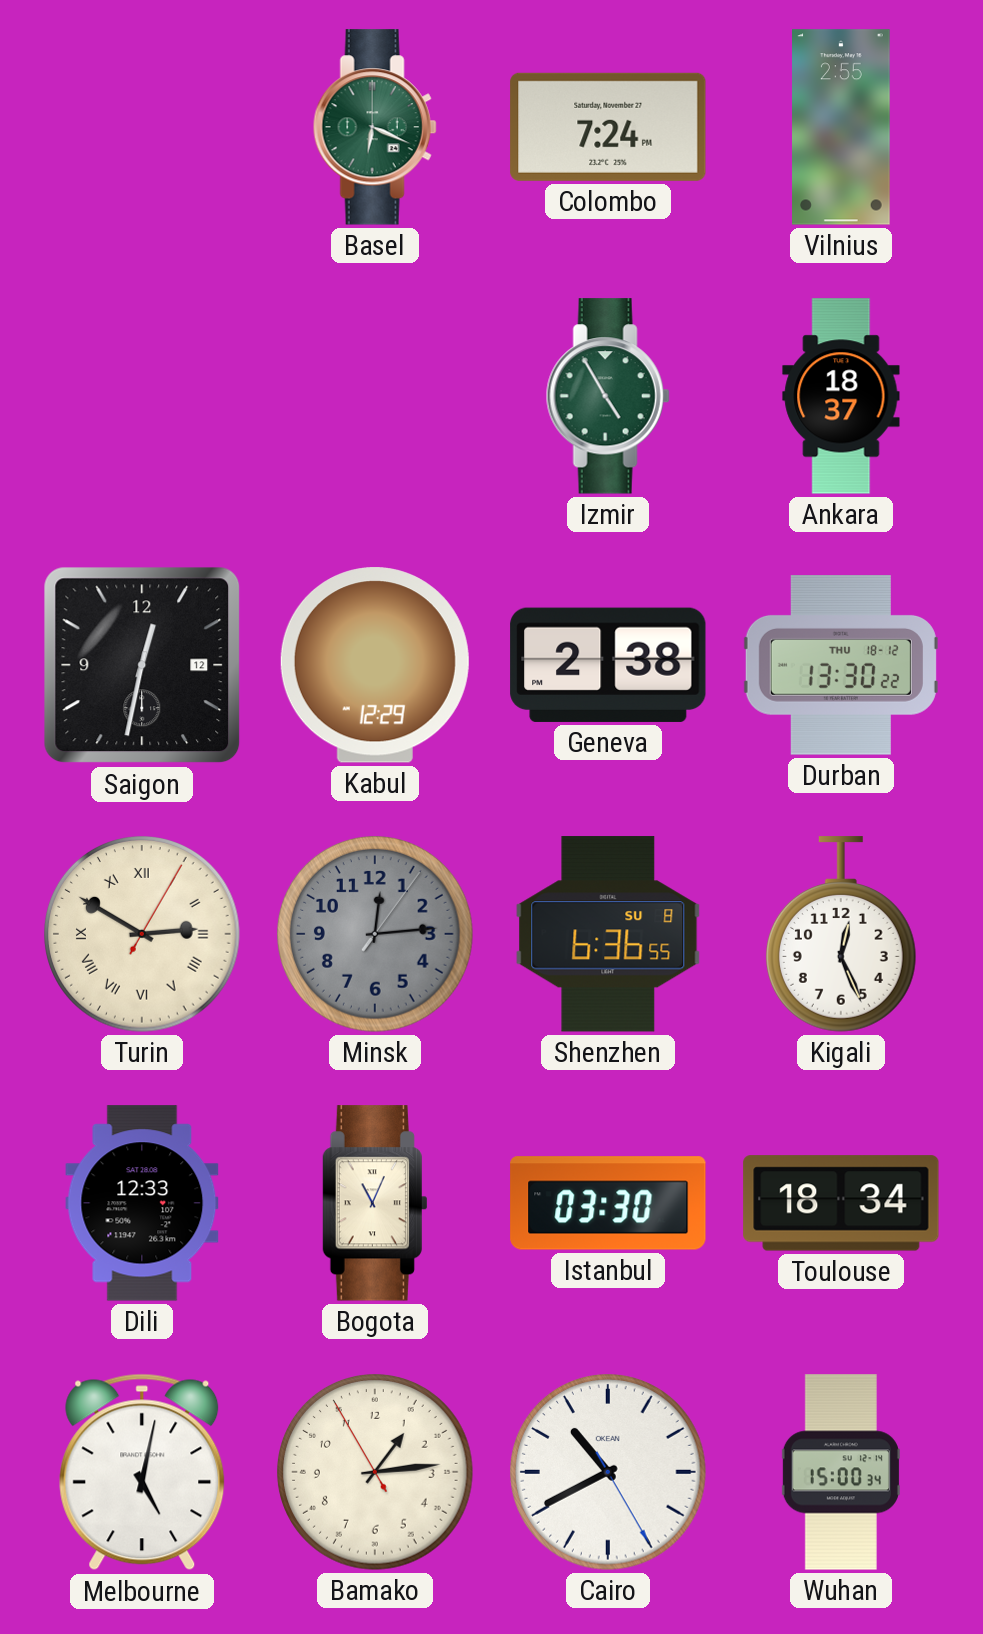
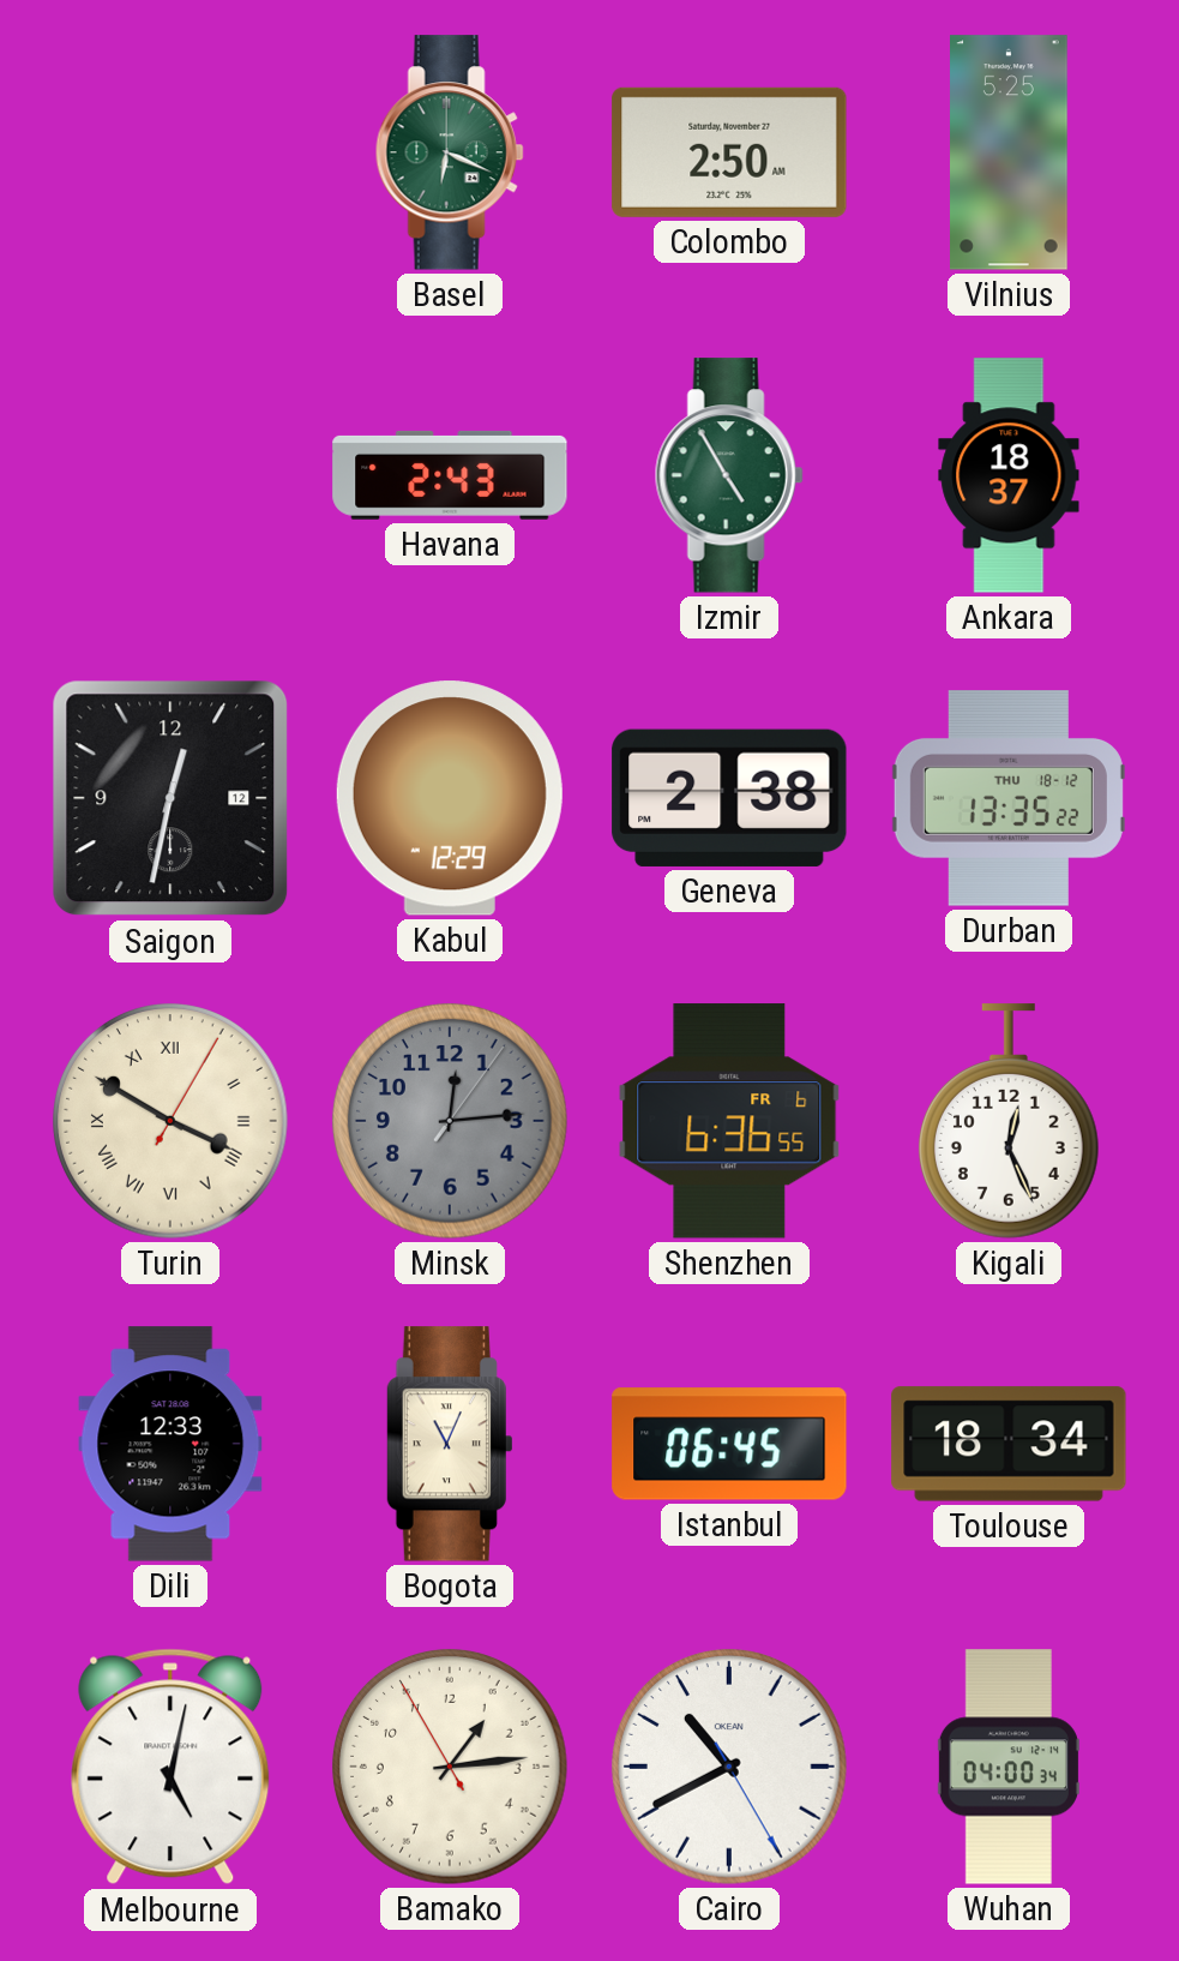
Colombo: 7:24 -> 2:50 (729, 152)
Vilnius: 2:55 -> 5:25 (1010, 152)
Havana: none -> 2:43 (450, 475)
Durban: 13:30 -> 13:35 (1009, 798)
Turin: 2:50 -> 3:50 (170, 1122)
Shenzhen date: SU 8 -> FR 6 (729, 1121)
Istanbul: 03:30 -> 06:45 (729, 1444)
Wuhan: 15:00 -> 04:00 (1009, 1767)
